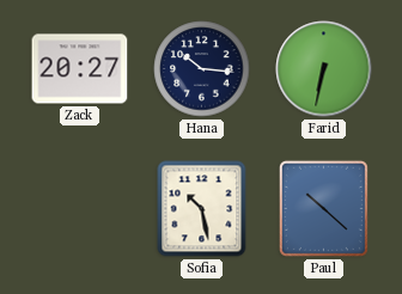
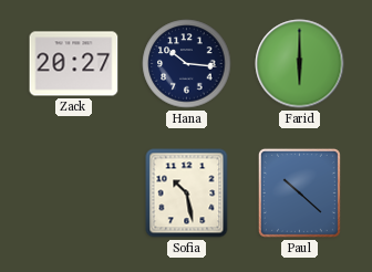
Farid: 6:32 -> 6:00 (300, 64)
